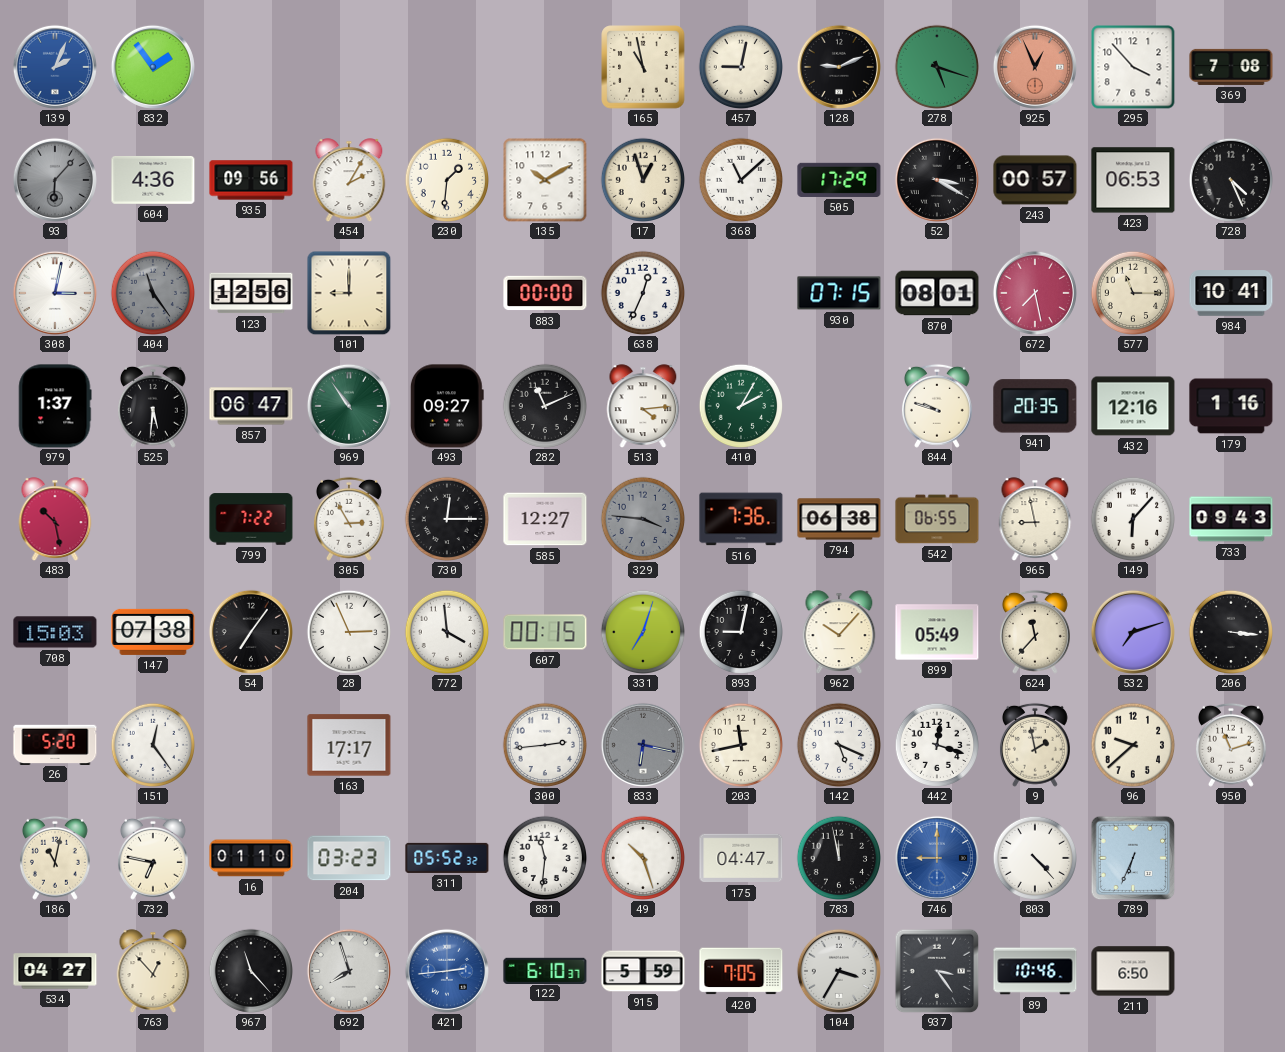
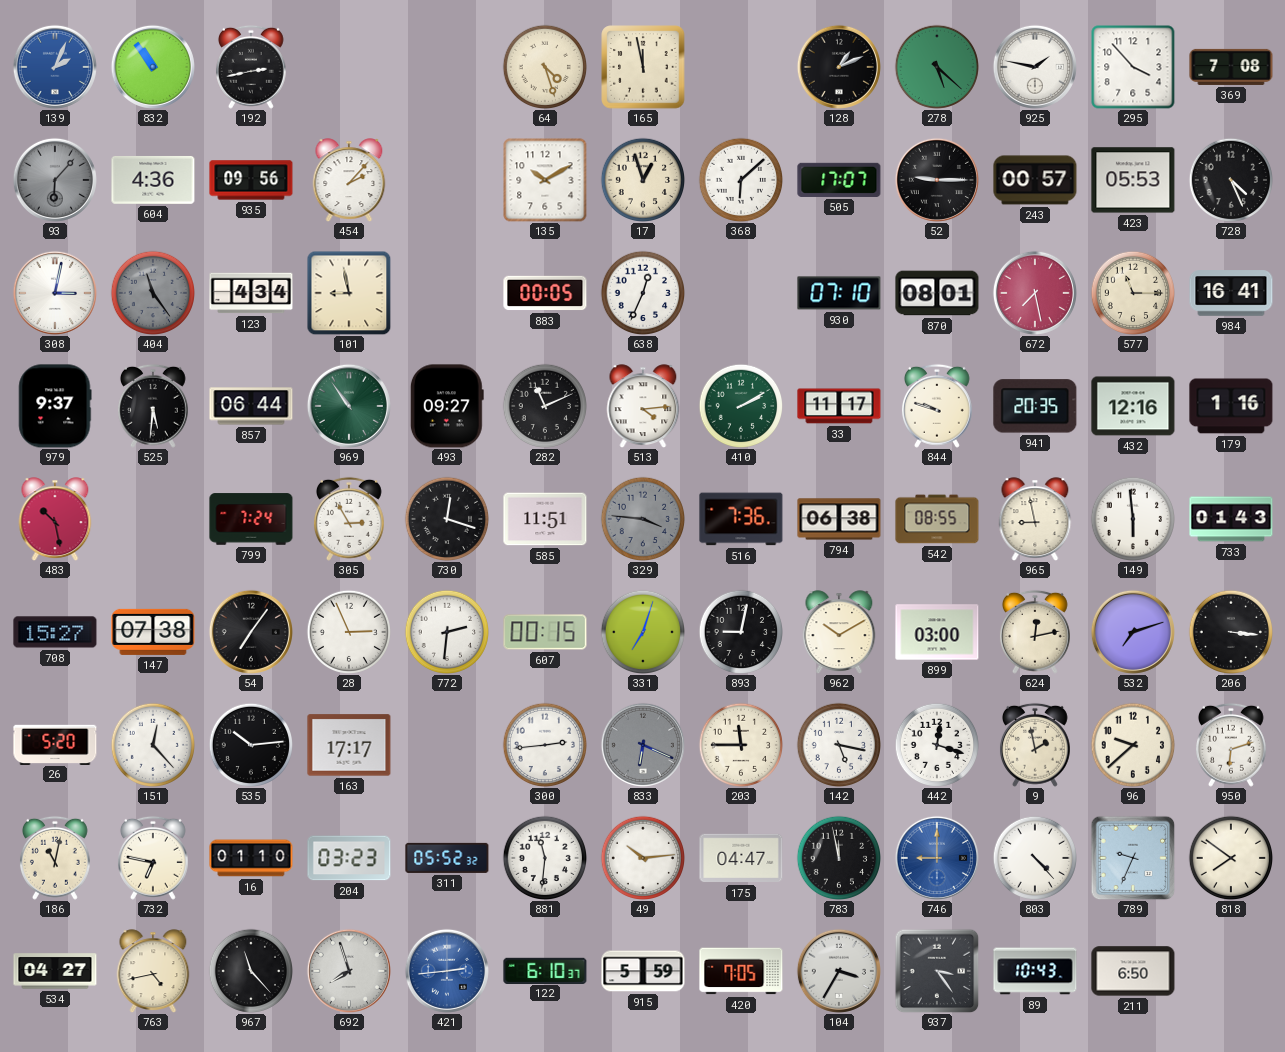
832: 1:54 -> 10:54 (153, 67)
192: none -> 2:43 (251, 67)
64: none -> 4:27 (544, 66)
165: 10:58 -> 11:58 (643, 67)
457: 9:02 -> none (740, 66)
128: 9:11 -> 1:11 (839, 67)
278: 5:18 -> 5:22 (936, 66)
925: 12:56 -> 1:47 (1035, 67)
925 dial: salmon -> white (1035, 67)
454: 2:05 -> 2:07 (349, 180)
230: 1:31 -> none (446, 179)
368: 11:08 -> 6:08 (740, 179)
505: 17:29 -> 17:07 (839, 180)
52: 3:20 -> 9:15 (937, 180)
423: 06:53 -> 05:53 (1133, 180)
123: 12:56 -> 4:34 (251, 293)
101: 9:00 -> 8:58 (349, 293)
883: 00:00 -> 00:05 (545, 293)
930: 07:15 -> 07:10 (839, 293)
984: 10:41 -> 16:41 (1231, 293)
979: 1:37 -> 9:37 (55, 406)
857: 06:47 -> 06:44 (251, 406)
410: 2:05 -> 2:10 (740, 405)
33: none -> 11:17 (839, 406)
799: 7:22 -> 7:24 (251, 519)
730: 12:15 -> 12:18 (446, 518)
585: 12:27 -> 11:51 (545, 519)
542: 06:55 -> 08:55 (937, 519)
149: 6:07 -> 5:59 (1132, 518)
733: 09:43 -> 01:43 (1231, 519)
708: 15:03 -> 15:27 (55, 632)
772: 3:59 -> 2:31 (446, 631)
962: 10:07 -> 10:10 (839, 632)
899: 05:49 -> 03:00 (937, 632)
624: 11:37 -> 12:13 (1035, 632)
151: 12:24 -> 12:23 (152, 744)
535: none -> 10:14 (250, 744)
833: 6:17 -> 6:19 (643, 745)
203: 11:43 -> 11:45 (740, 744)
142: 5:19 -> 5:17 (838, 744)
950: 11:12 -> 6:12 (1231, 745)
49: 10:27 -> 10:14 (642, 857)
789: 6:34 -> 9:34 (1133, 858)
818: none -> 7:51 (1230, 857)
763: 12:53 -> 4:43 (153, 971)
89: 10:46 -> 10:43 (1035, 971)
